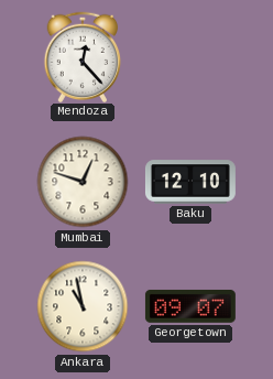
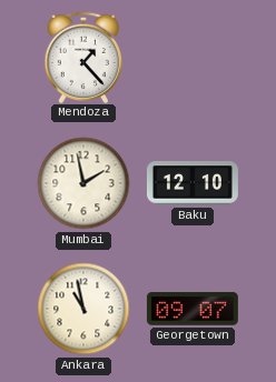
Mendoza: 12:23 -> 1:23 (82, 57)
Mumbai: 12:48 -> 1:58 (83, 183)
